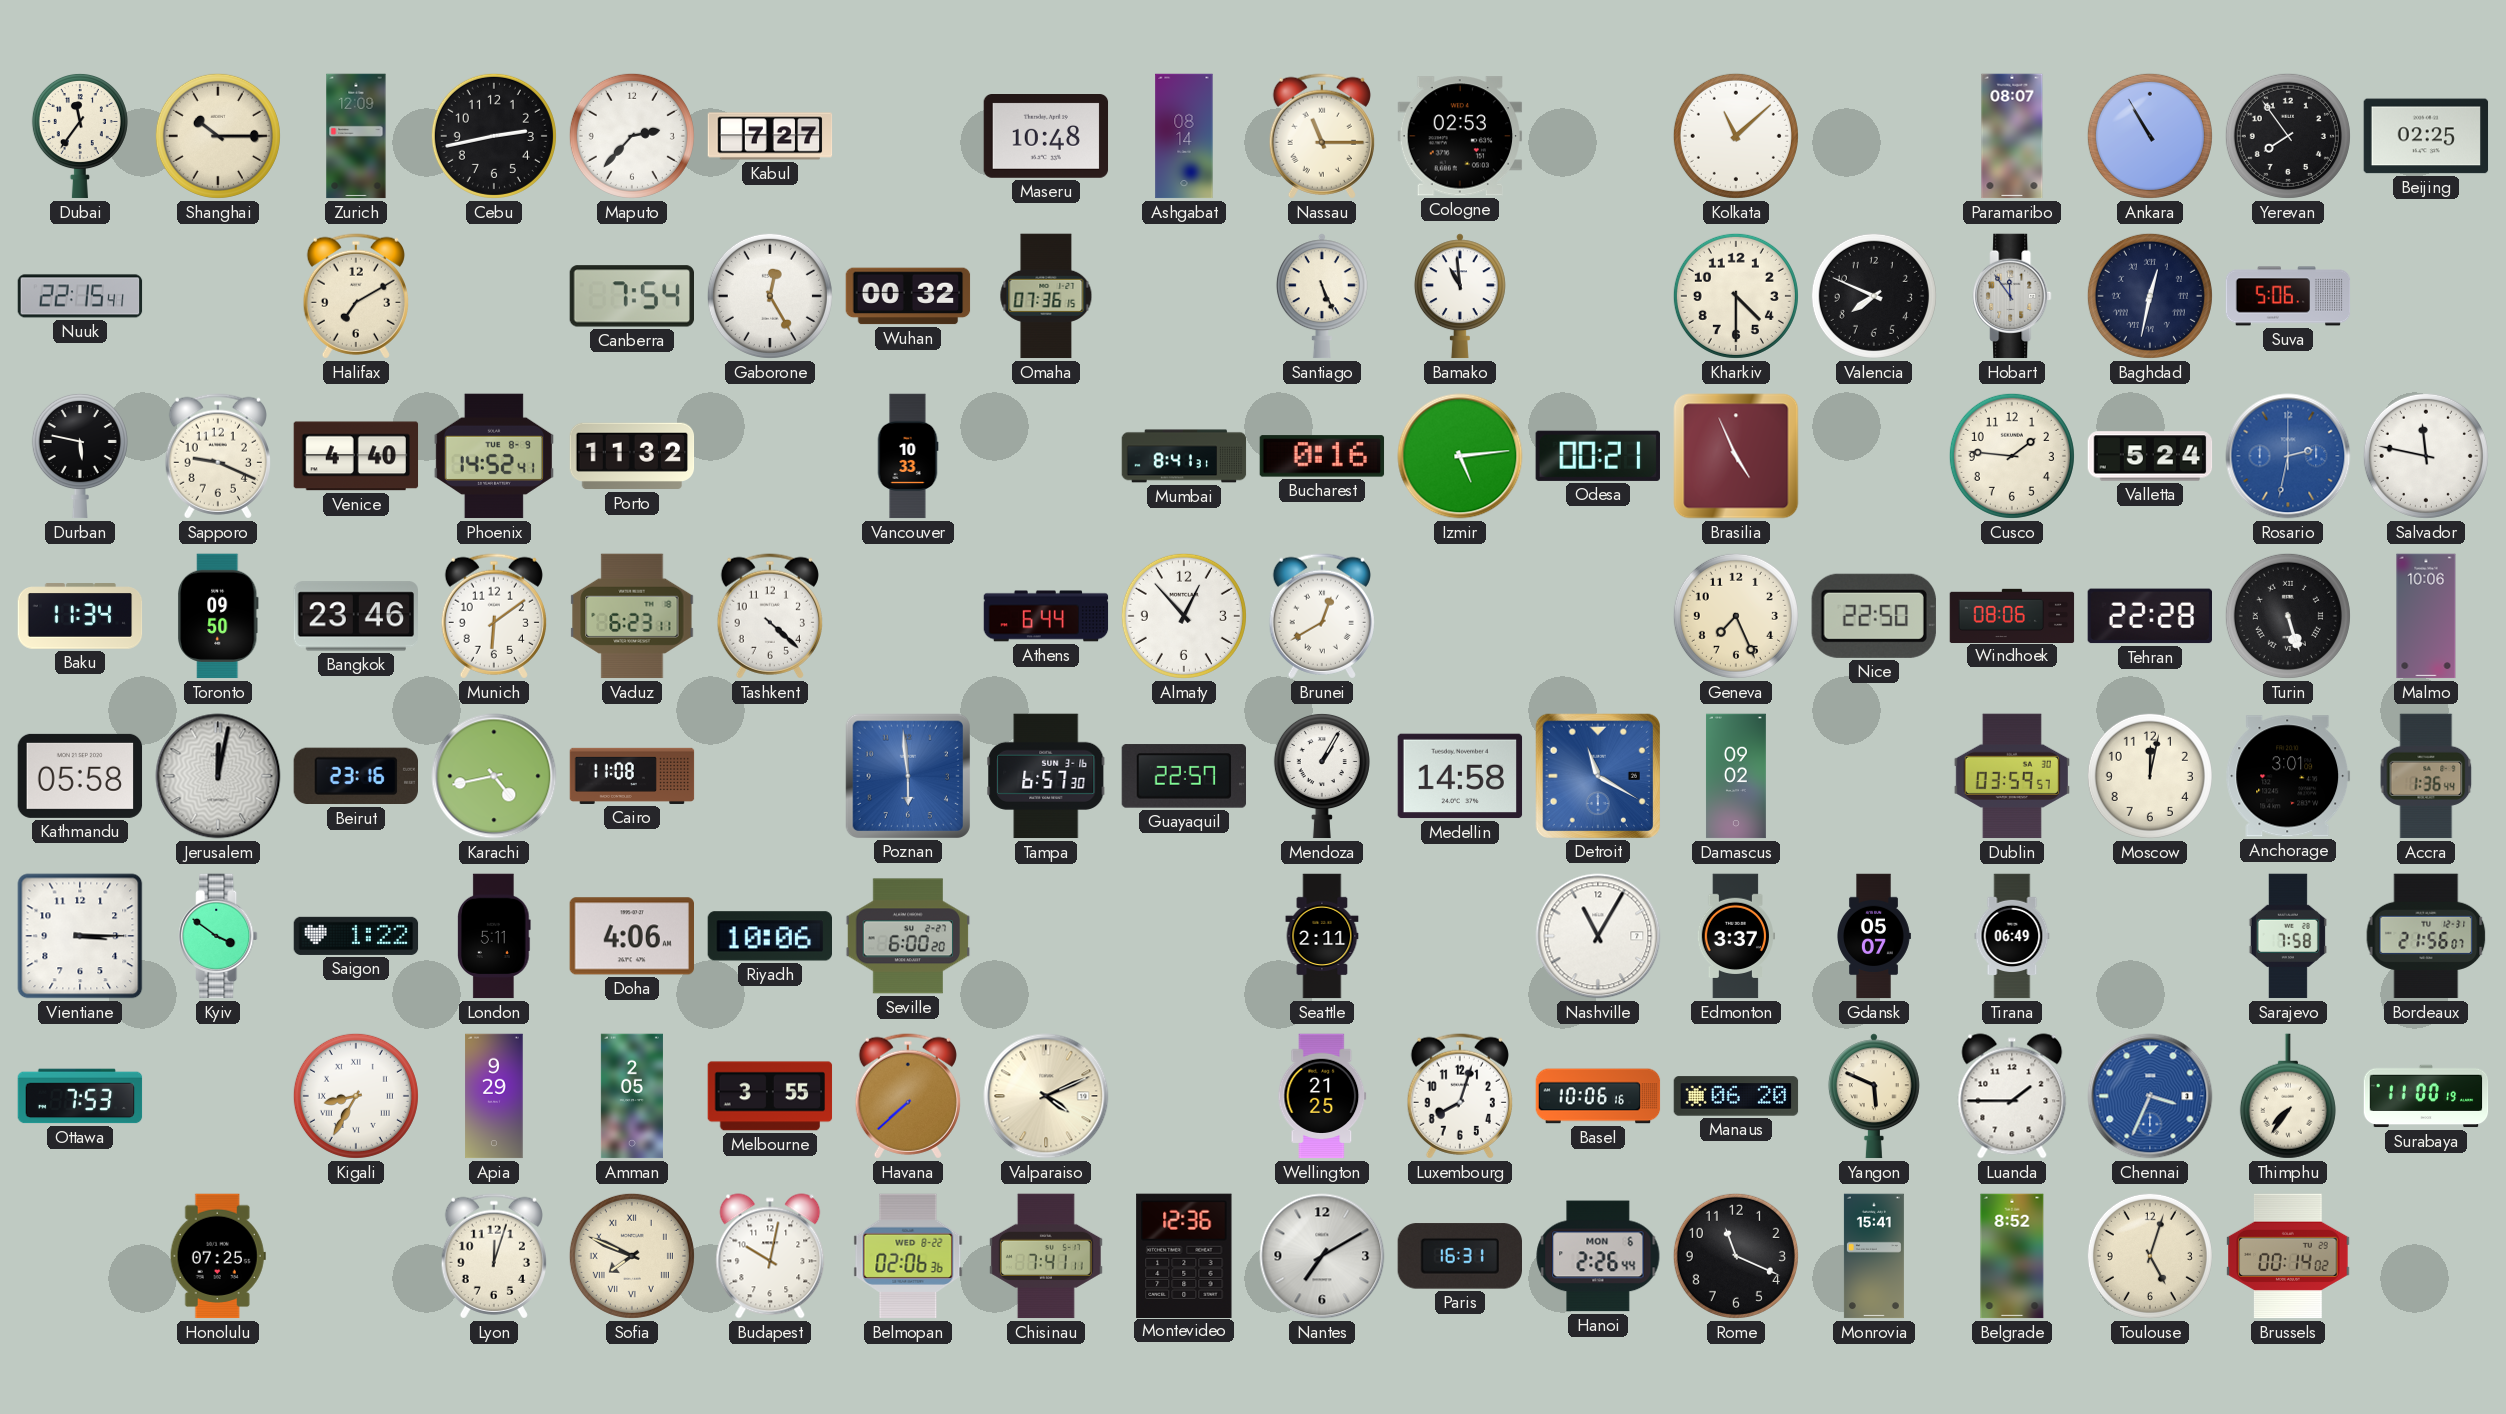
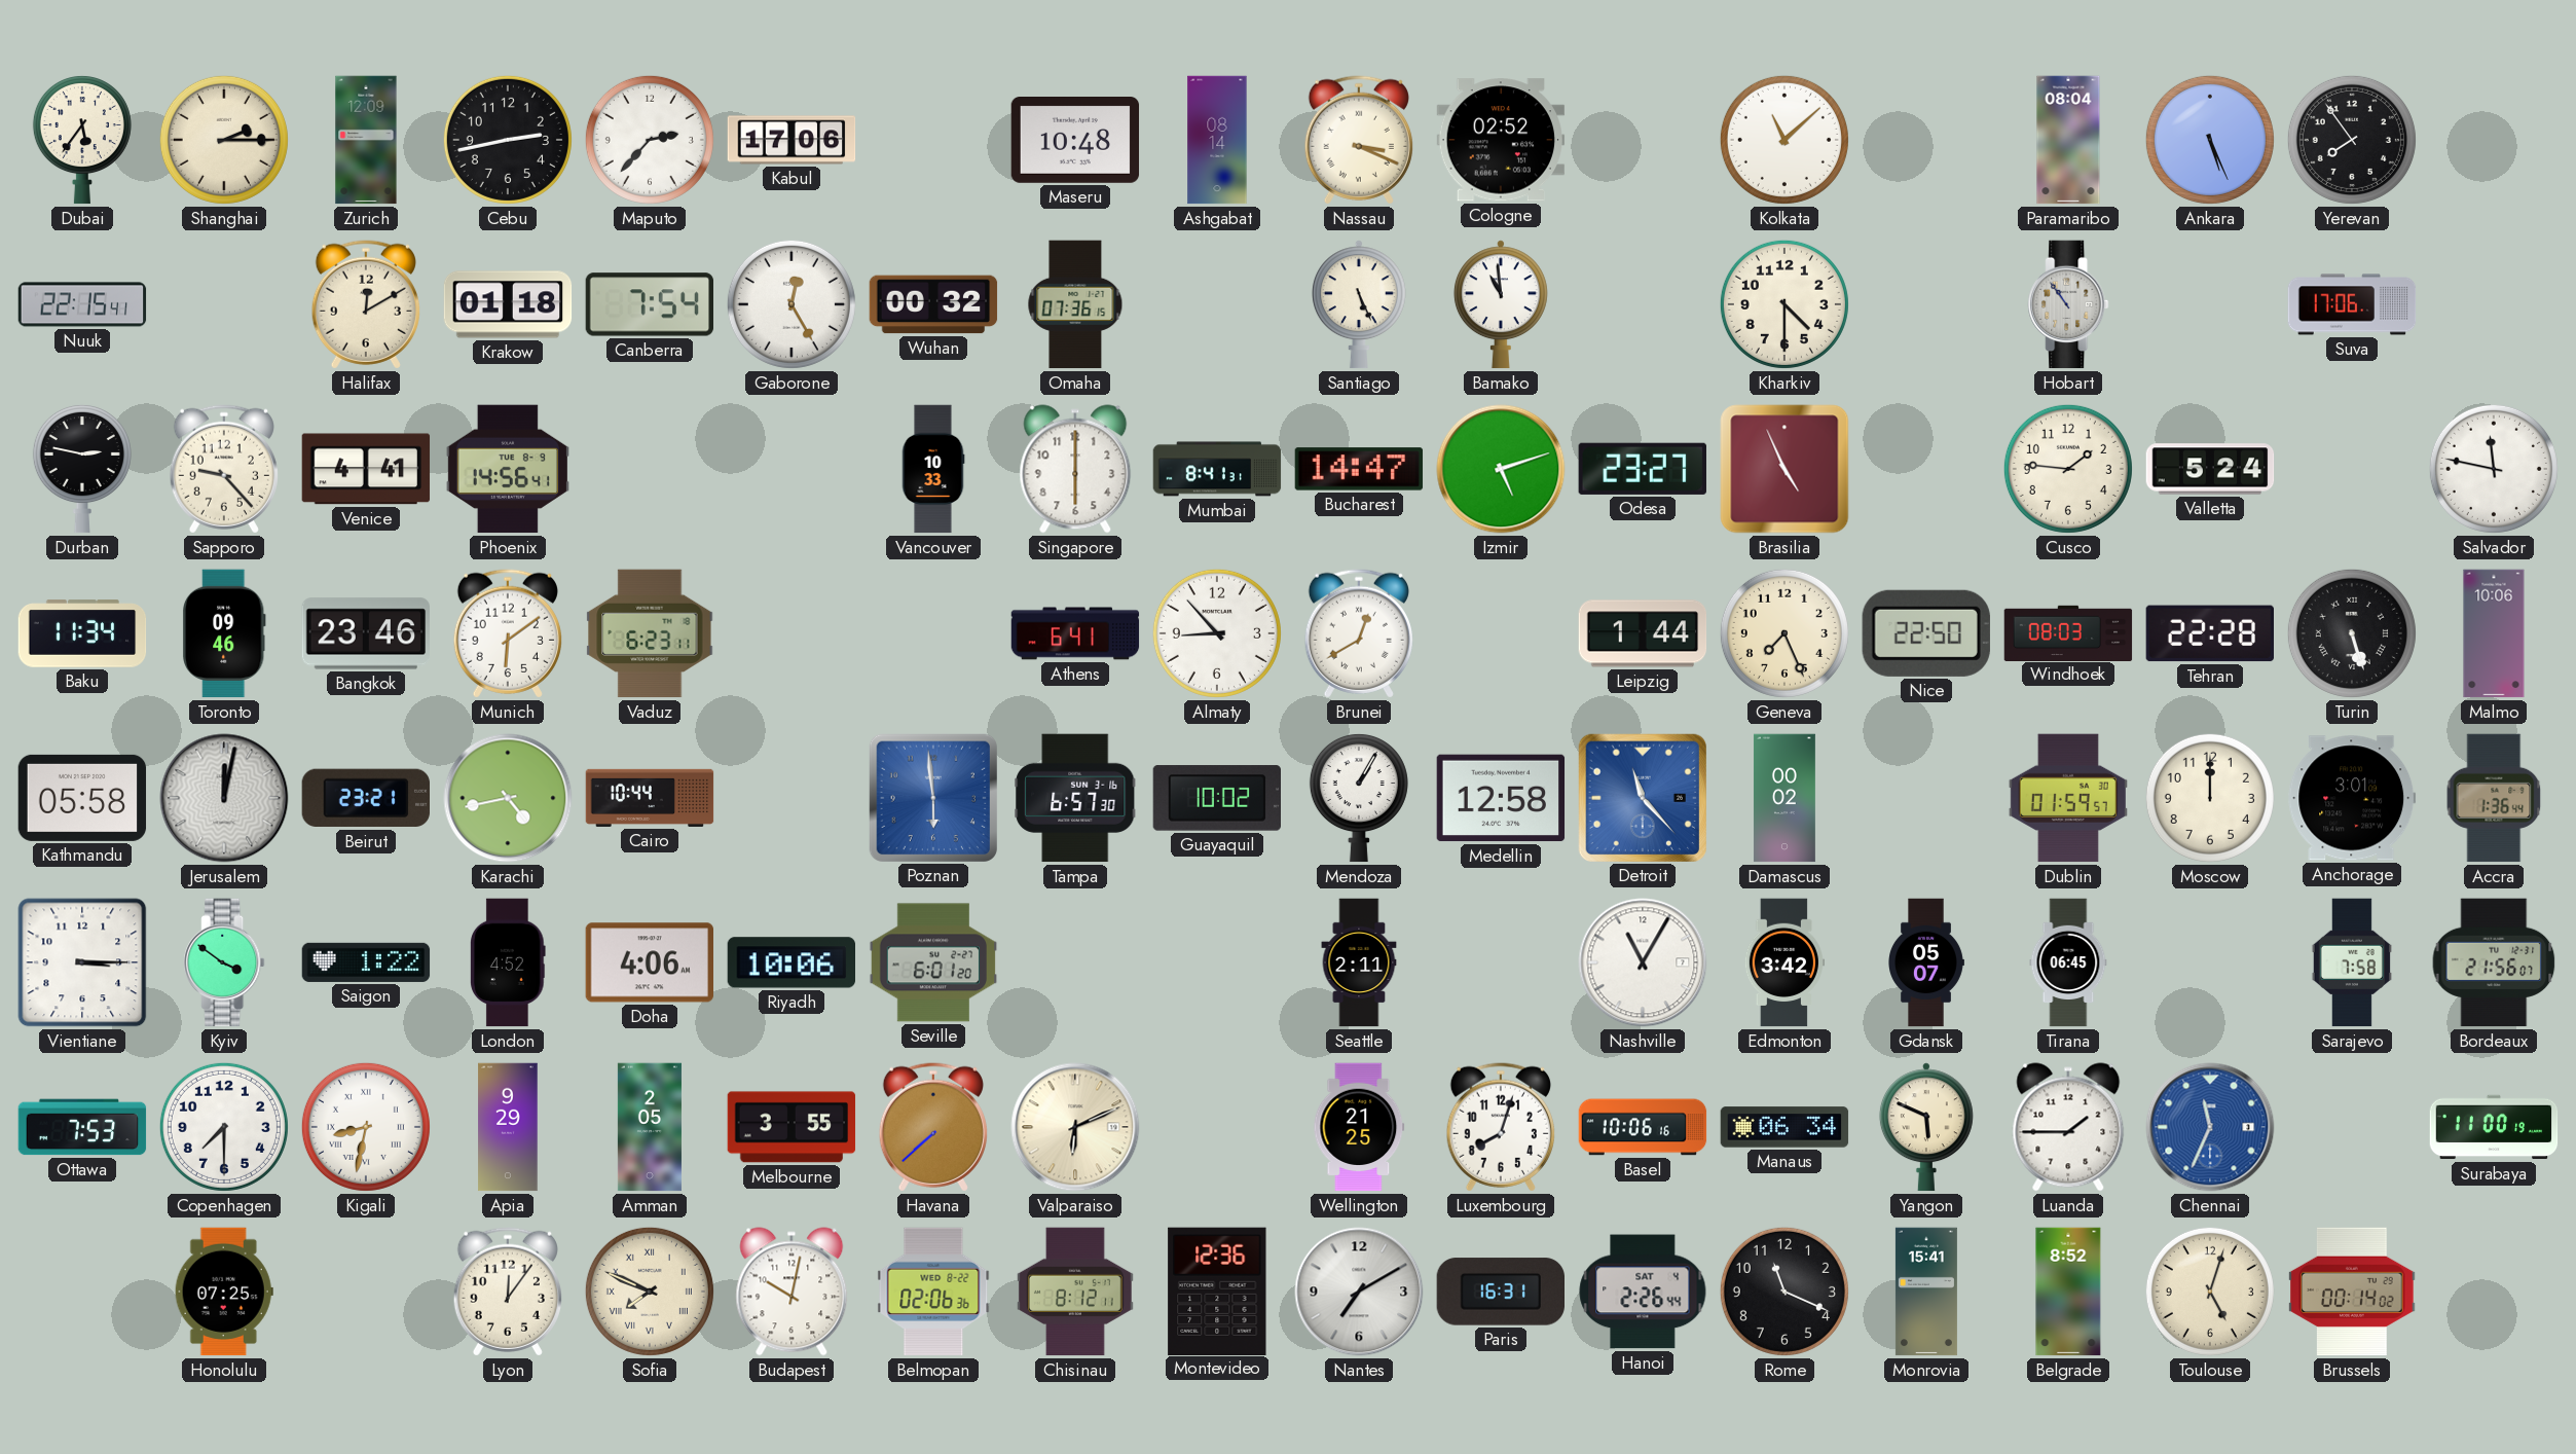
Dubai: 11:36 -> 5:36 (82, 140)
Shanghai: 10:15 -> 2:15 (224, 140)
Kabul: 7:27 -> 17:06 (792, 140)
Nassau: 11:15 -> 3:19 (1359, 140)
Cologne: 02:53 -> 02:52 (1501, 140)
Paramaribo: 08:07 -> 08:04 (2068, 140)
Ankara: 10:55 -> 5:26 (2210, 140)
Beijing: 02:25 -> none (2426, 136)
Halifax: 7:10 -> 12:10 (366, 304)
Krakow: none -> 01:18 (508, 304)
Valencia: 7:49 -> none (1874, 296)
Hobart: 11:54 -> 10:54 (2068, 304)
Baghdad: 12:32 -> none (2150, 296)
Suva: 5:06 -> 17:06 (2352, 304)
Durban: 5:47 -> 2:47 (82, 469)
Sapporo: 9:19 -> 9:23 (224, 469)
Venice: 4:40 -> 4:41 (366, 469)
Phoenix: 14:52 -> 14:56 (508, 469)
Porto: 11:32 -> none (632, 456)
Singapore: none -> 6:00 (1075, 469)
Bucharest: 0:16 -> 14:47 (1359, 469)
Izmir: 5:14 -> 5:12 (1501, 469)
Odesa: 00:21 -> 23:27 (1643, 469)
Rosario: 2:32 -> none (2288, 456)
Toronto: 09:50 -> 09:46 (224, 633)
Tashkent: 4:22 -> none (770, 616)
Athens: 6:44 -> 6:41 (1075, 633)
Almaty: 12:53 -> 8:53 (1217, 633)
Leipzig: none -> 1:44 (1643, 633)
Windhoek: 08:06 -> 08:03 (2068, 632)
Beirut: 23:16 -> 23:21 (365, 798)
Cairo: 11:08 -> 10:44 (650, 798)
Guayaquil: 22:57 -> 10:02 (1216, 798)
Medellin: 14:58 -> 12:58 (1501, 798)
Detroit: 11:20 -> 11:23 (1642, 797)
Damascus: 09:02 -> 00:02 (1784, 798)
Dublin: 03:59 -> 01:59 (2068, 798)
Moscow: 12:02 -> 12:00 (2210, 798)
London: 5:11 -> 4:52 (509, 962)
Seville: 6:00 -> 6:01 (933, 962)
Edmonton: 3:37 -> 3:42 (1784, 962)
Tirana: 06:49 -> 06:45 (2068, 962)
Copenhagen: none -> 7:30 (224, 1127)
Kigali: 8:35 -> 8:32 (366, 1127)
Valparaiso: 4:11 -> 6:11 (1075, 1127)
Manaus: 06:20 -> 06:34 (1784, 1127)
Chennai: 3:34 -> 11:34 (2210, 1127)
Thimphu: 7:36 -> none (2288, 1096)
Lyon: 12:03 -> 12:06 (508, 1292)
Chisinau: 7:41 -> 8:12 (1075, 1292)
Hanoi date: MON 6 -> SAT 4 (1643, 1292)
